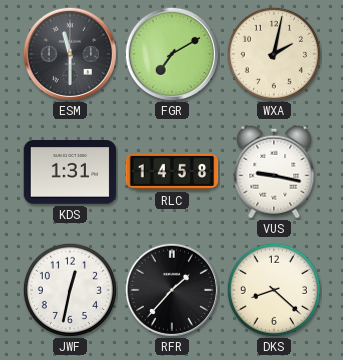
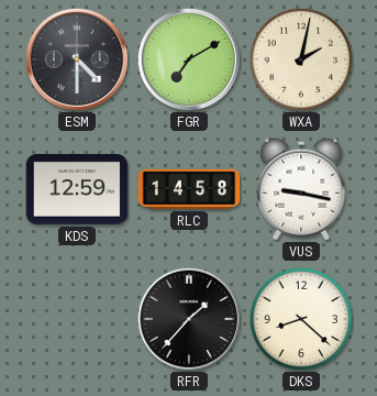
ESM: 11:30 -> 4:30 (77, 58)
KDS: 1:31 -> 12:59 (77, 189)
JWF: 12:32 -> none (70, 290)
